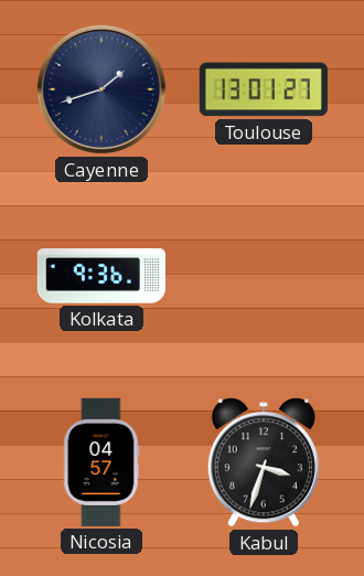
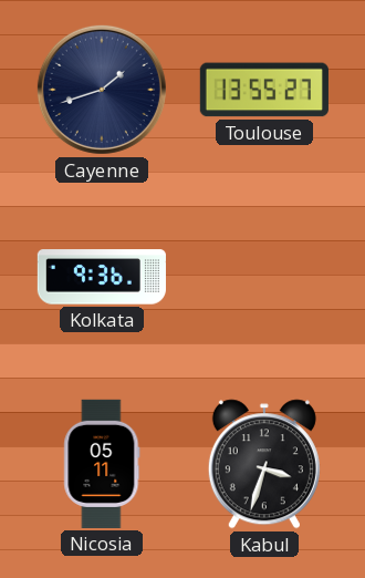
Toulouse: 13:01 -> 13:55 (264, 90)
Nicosia: 04:57 -> 05:11 (102, 464)
